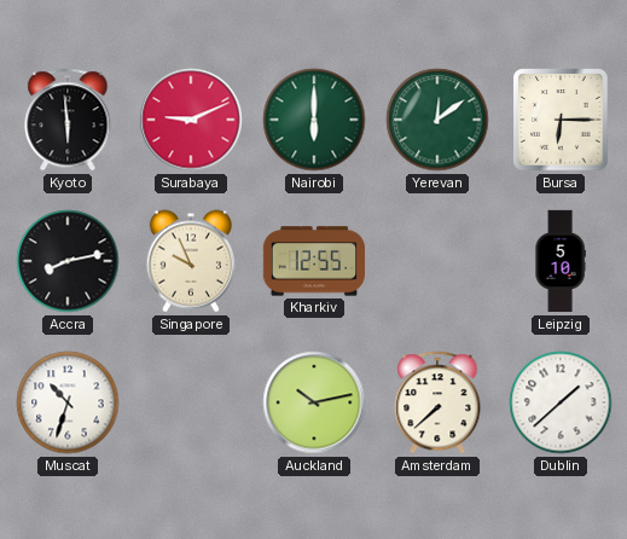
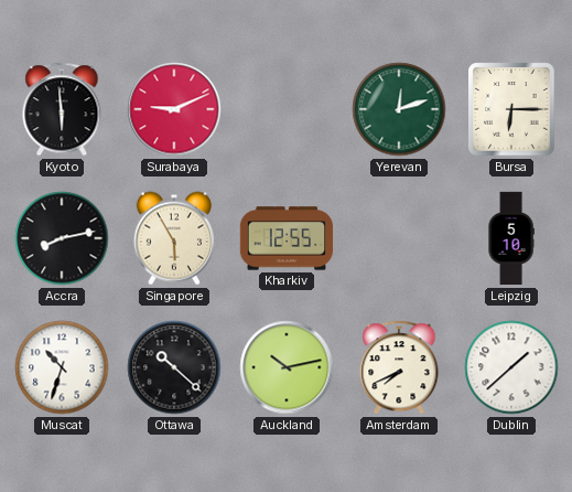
Nairobi: 6:00 -> none (314, 120)
Yerevan: 12:09 -> 12:12 (399, 109)
Singapore: 9:56 -> 5:55 (174, 238)
Ottawa: none -> 10:22 (174, 367)
Amsterdam: 7:38 -> 7:41 (399, 367)
